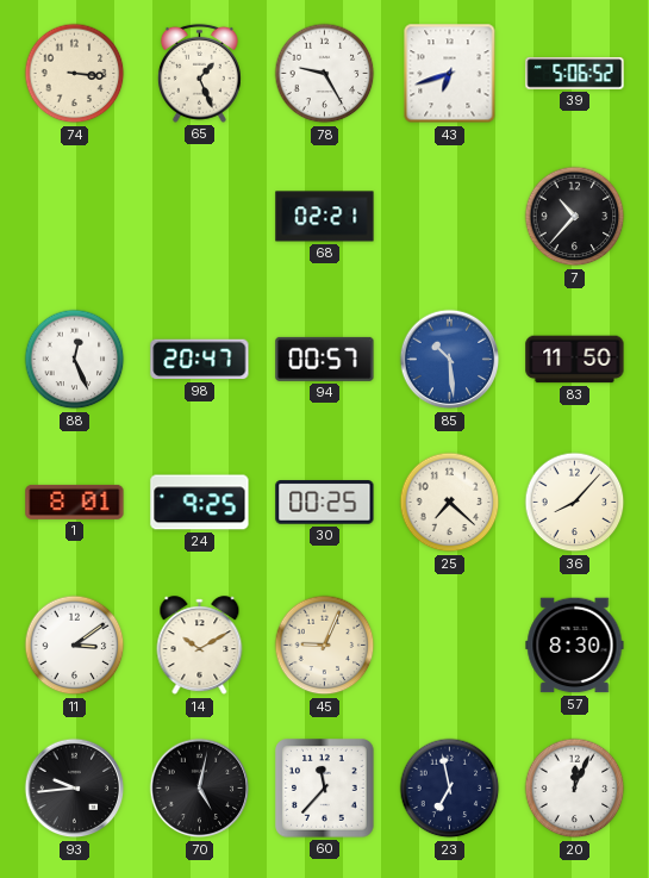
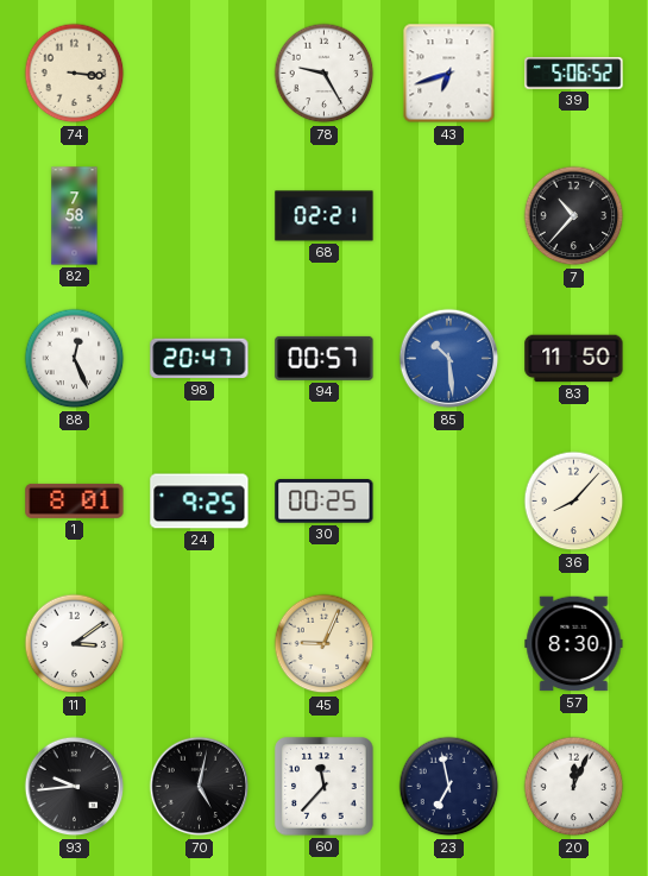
65: 1:26 -> none (199, 73)
82: none -> 7:58 (75, 216)
25: 7:22 -> none (450, 503)
14: 10:10 -> none (200, 646)
